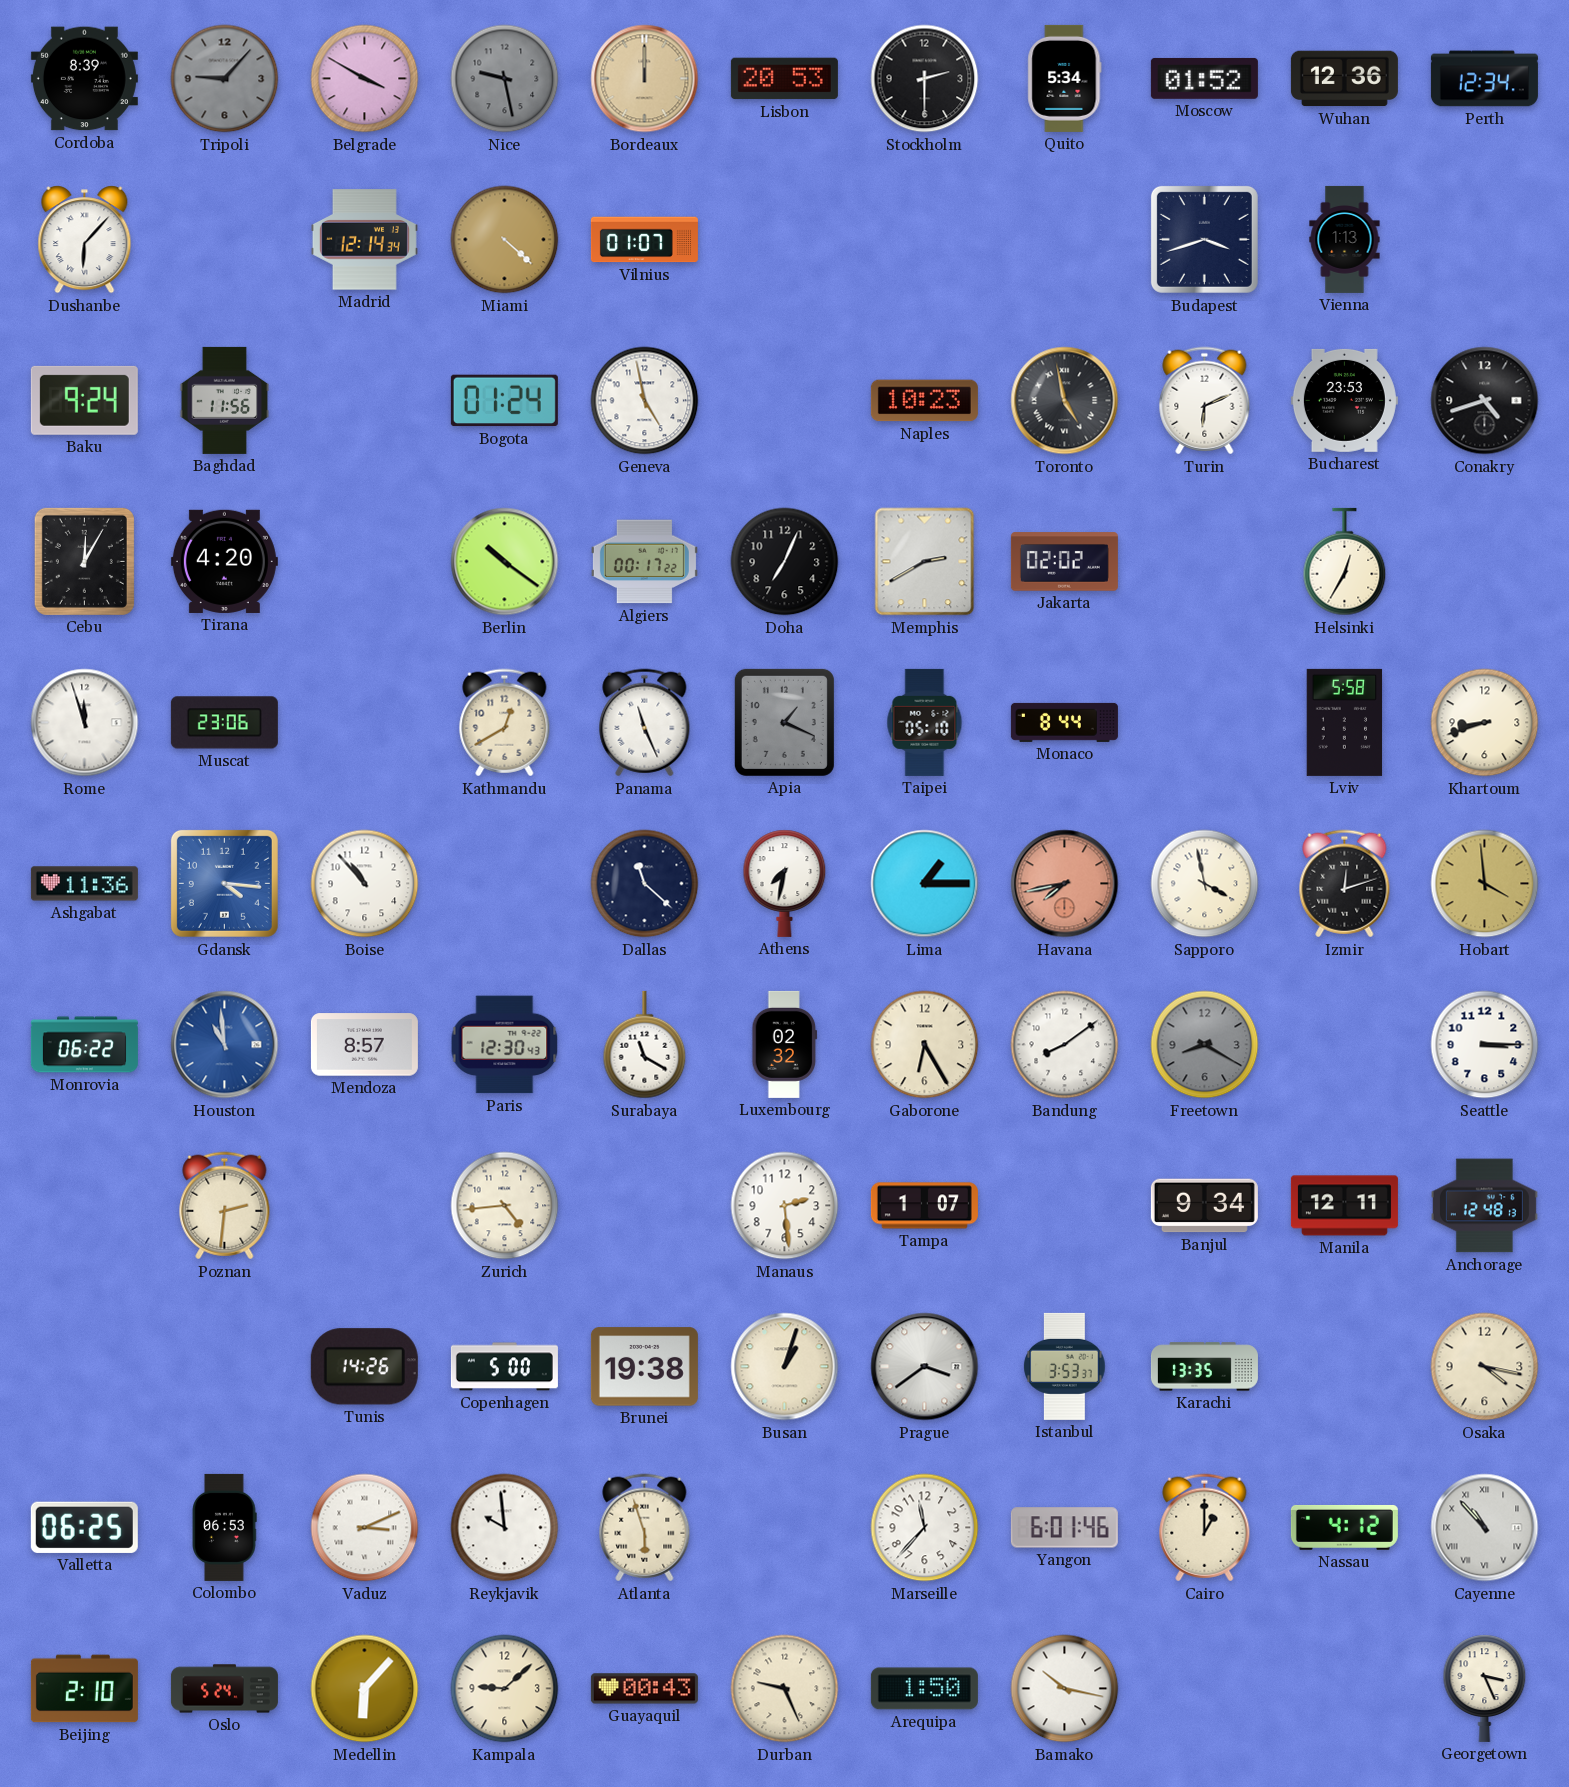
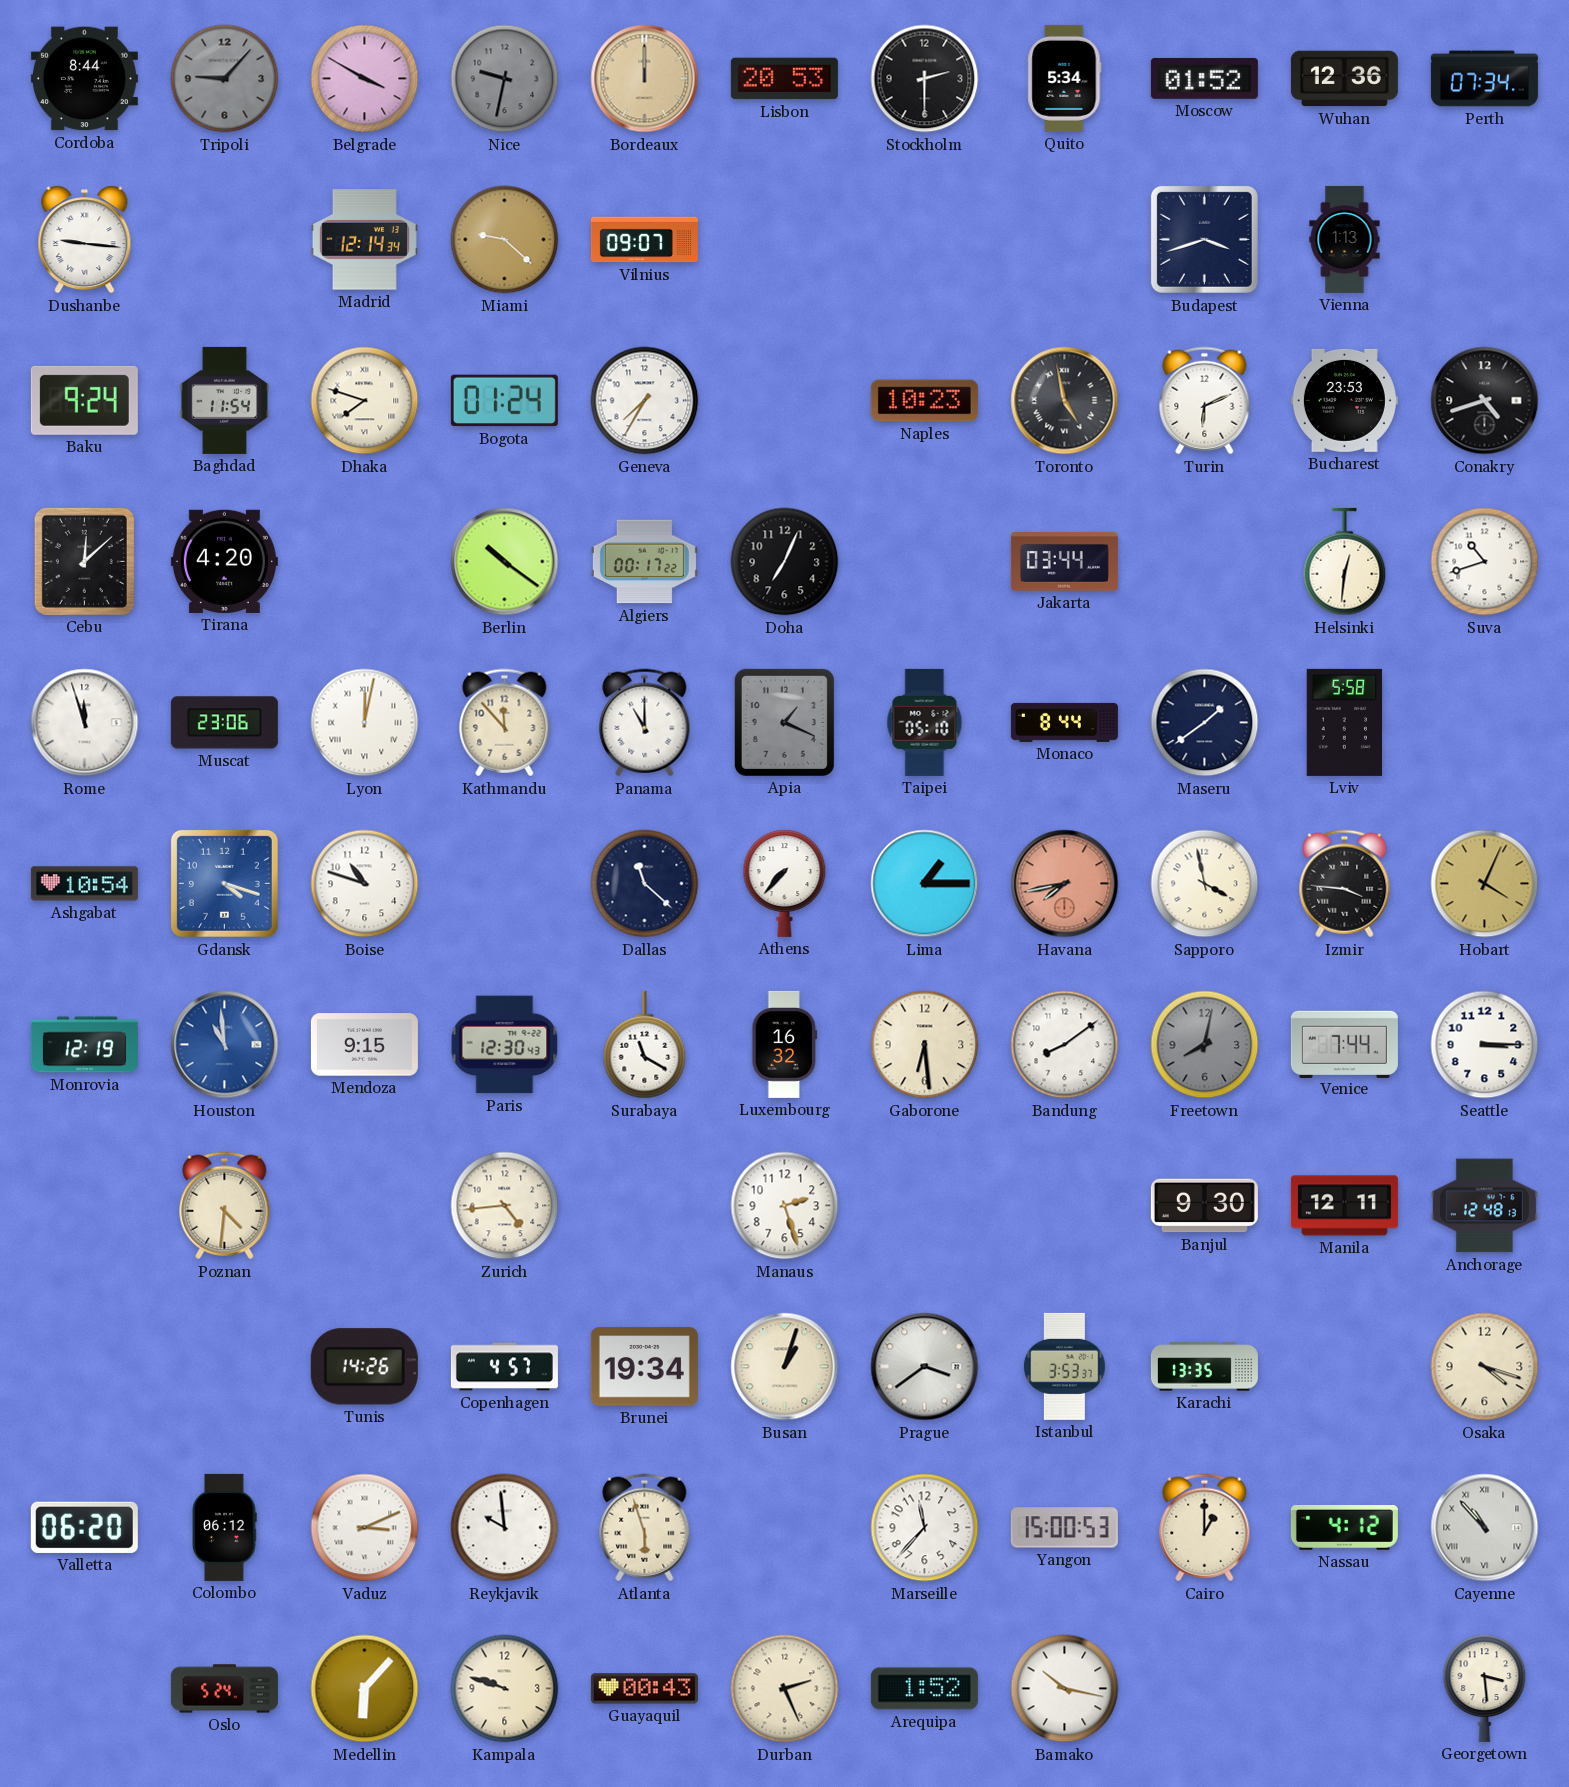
Cordoba: 8:39 -> 8:44 (84, 79)
Nice: 9:28 -> 9:32 (505, 79)
Perth: 12:34 -> 07:34 (1484, 79)
Dushanbe: 6:07 -> 9:16 (85, 240)
Miami: 4:22 -> 9:22 (505, 240)
Vilnius: 01:07 -> 09:07 (644, 240)
Baghdad: 11:56 -> 11:54 (225, 400)
Dhaka: none -> 7:48 (365, 401)
Geneva: 4:58 -> 7:35 (645, 401)
Cebu: 12:05 -> 12:08 (84, 561)
Memphis: 2:40 -> none (925, 562)
Jakarta: 02:02 -> 03:44 (1064, 562)
Helsinki: 12:35 -> 12:31 (1345, 562)
Suva: none -> 10:42 (1485, 562)
Lyon: none -> 12:02 (365, 723)
Kathmandu: 12:40 -> 11:53 (505, 723)
Panama: 11:26 -> 11:00 (645, 723)
Maseru: none -> 1:39 (1205, 723)
Khartoum: 8:42 -> none (1485, 723)
Ashgabat: 11:36 -> 10:54 (84, 884)
Gdansk: 4:16 -> 4:18 (224, 883)
Boise: 10:53 -> 10:48 (365, 884)
Athens: 7:32 -> 7:37 (785, 883)
Izmir: 12:12 -> 3:46 (1345, 884)
Hobart: 3:59 -> 4:04 (1485, 884)
Monrovia: 06:22 -> 12:19 (84, 1045)
Mendoza: 8:57 -> 9:15 (364, 1045)
Luxembourg: 02:32 -> 16:32 (785, 1044)
Gaborone: 6:25 -> 6:29 (925, 1045)
Freetown: 8:20 -> 8:02 (1205, 1045)
Venice: none -> 7:44 (1344, 1044)
Poznan: 2:31 -> 4:31 (225, 1206)
Manaus: 2:29 -> 2:27 (785, 1206)
Tampa: 1:07 -> none (924, 1206)
Banjul: 9:34 -> 9:30 (1204, 1206)
Copenhagen: 5:00 -> 4:57 (504, 1367)
Brunei: 19:38 -> 19:34 (644, 1367)
Osaka: 4:17 -> 4:18 (1485, 1367)
Valletta: 06:25 -> 06:20 (84, 1527)
Colombo: 06:53 -> 06:12 (224, 1527)
Yangon: 6:01 -> 15:00 (1064, 1528)
Beijing: 2:10 -> none (84, 1689)
Kampala: 9:08 -> 9:48 (505, 1689)
Durban: 9:26 -> 2:26 (785, 1689)
Arequipa: 1:50 -> 1:52 (924, 1689)
Georgetown: 3:26 -> 3:29 (1485, 1688)
